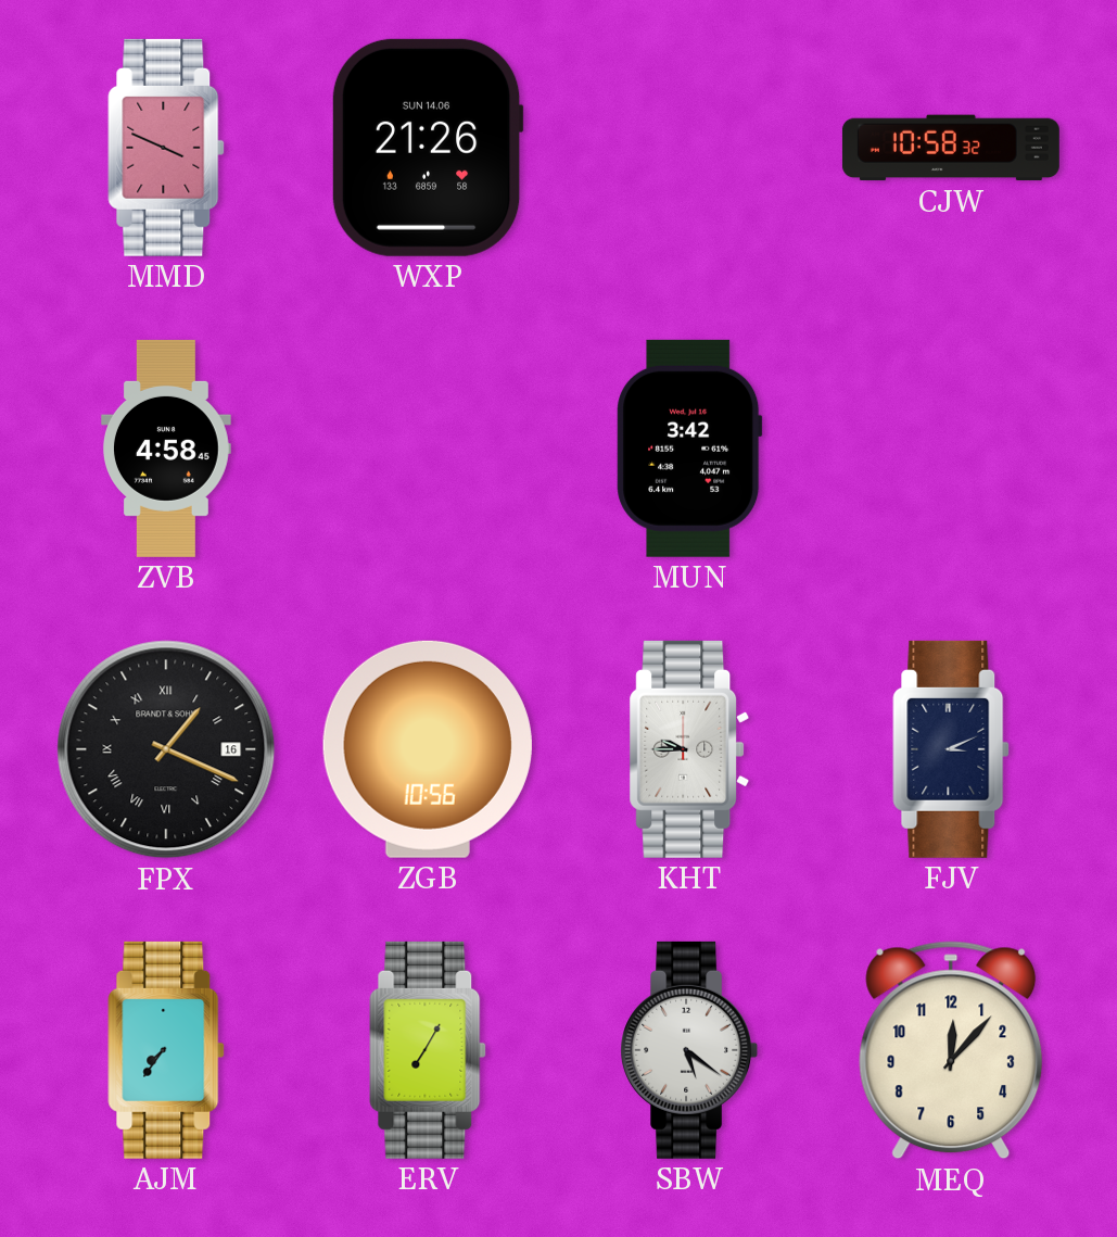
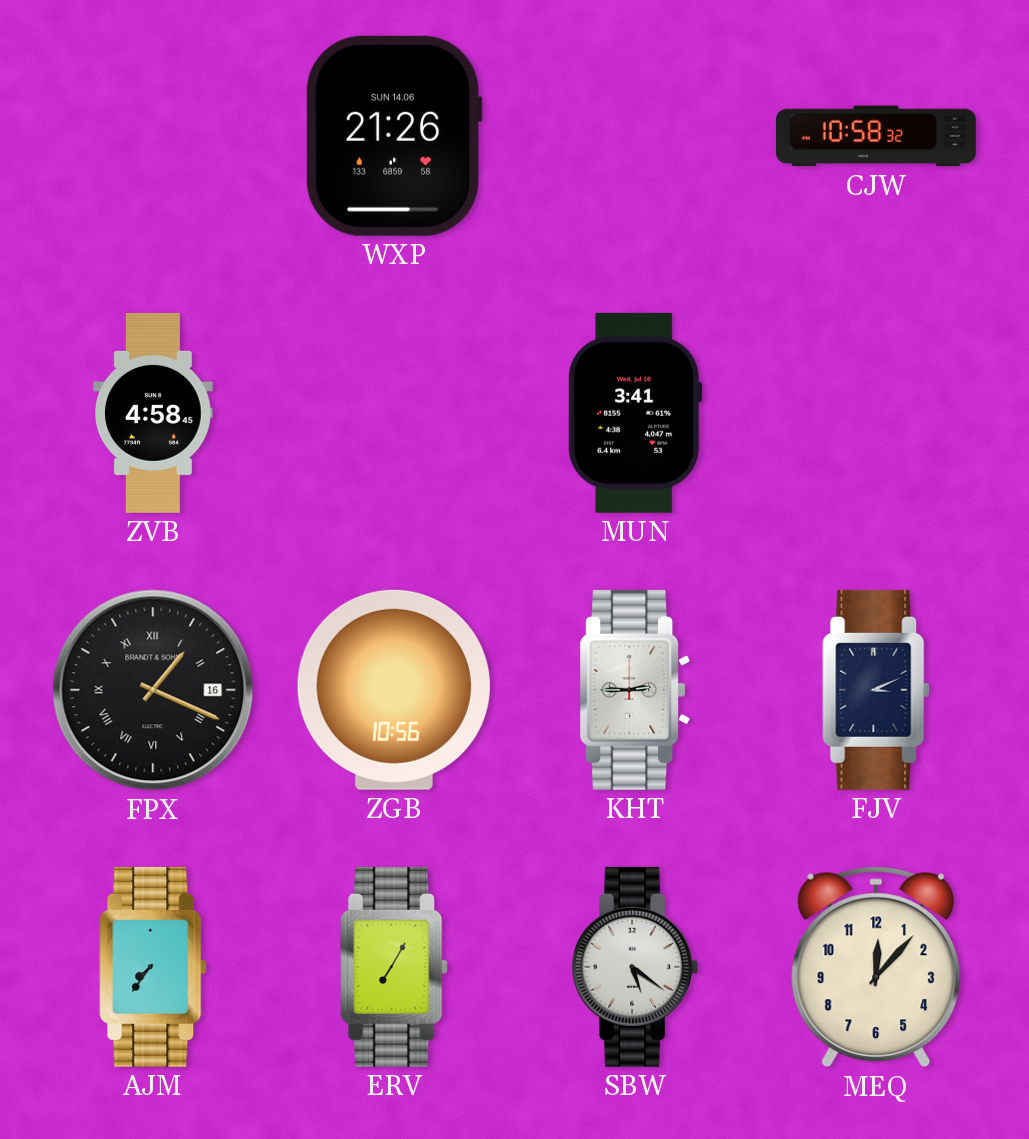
MMD: 3:49 -> none (166, 148)
MUN: 3:42 -> 3:41 (635, 413)
KHT: 9:45 -> 2:45 (635, 690)
